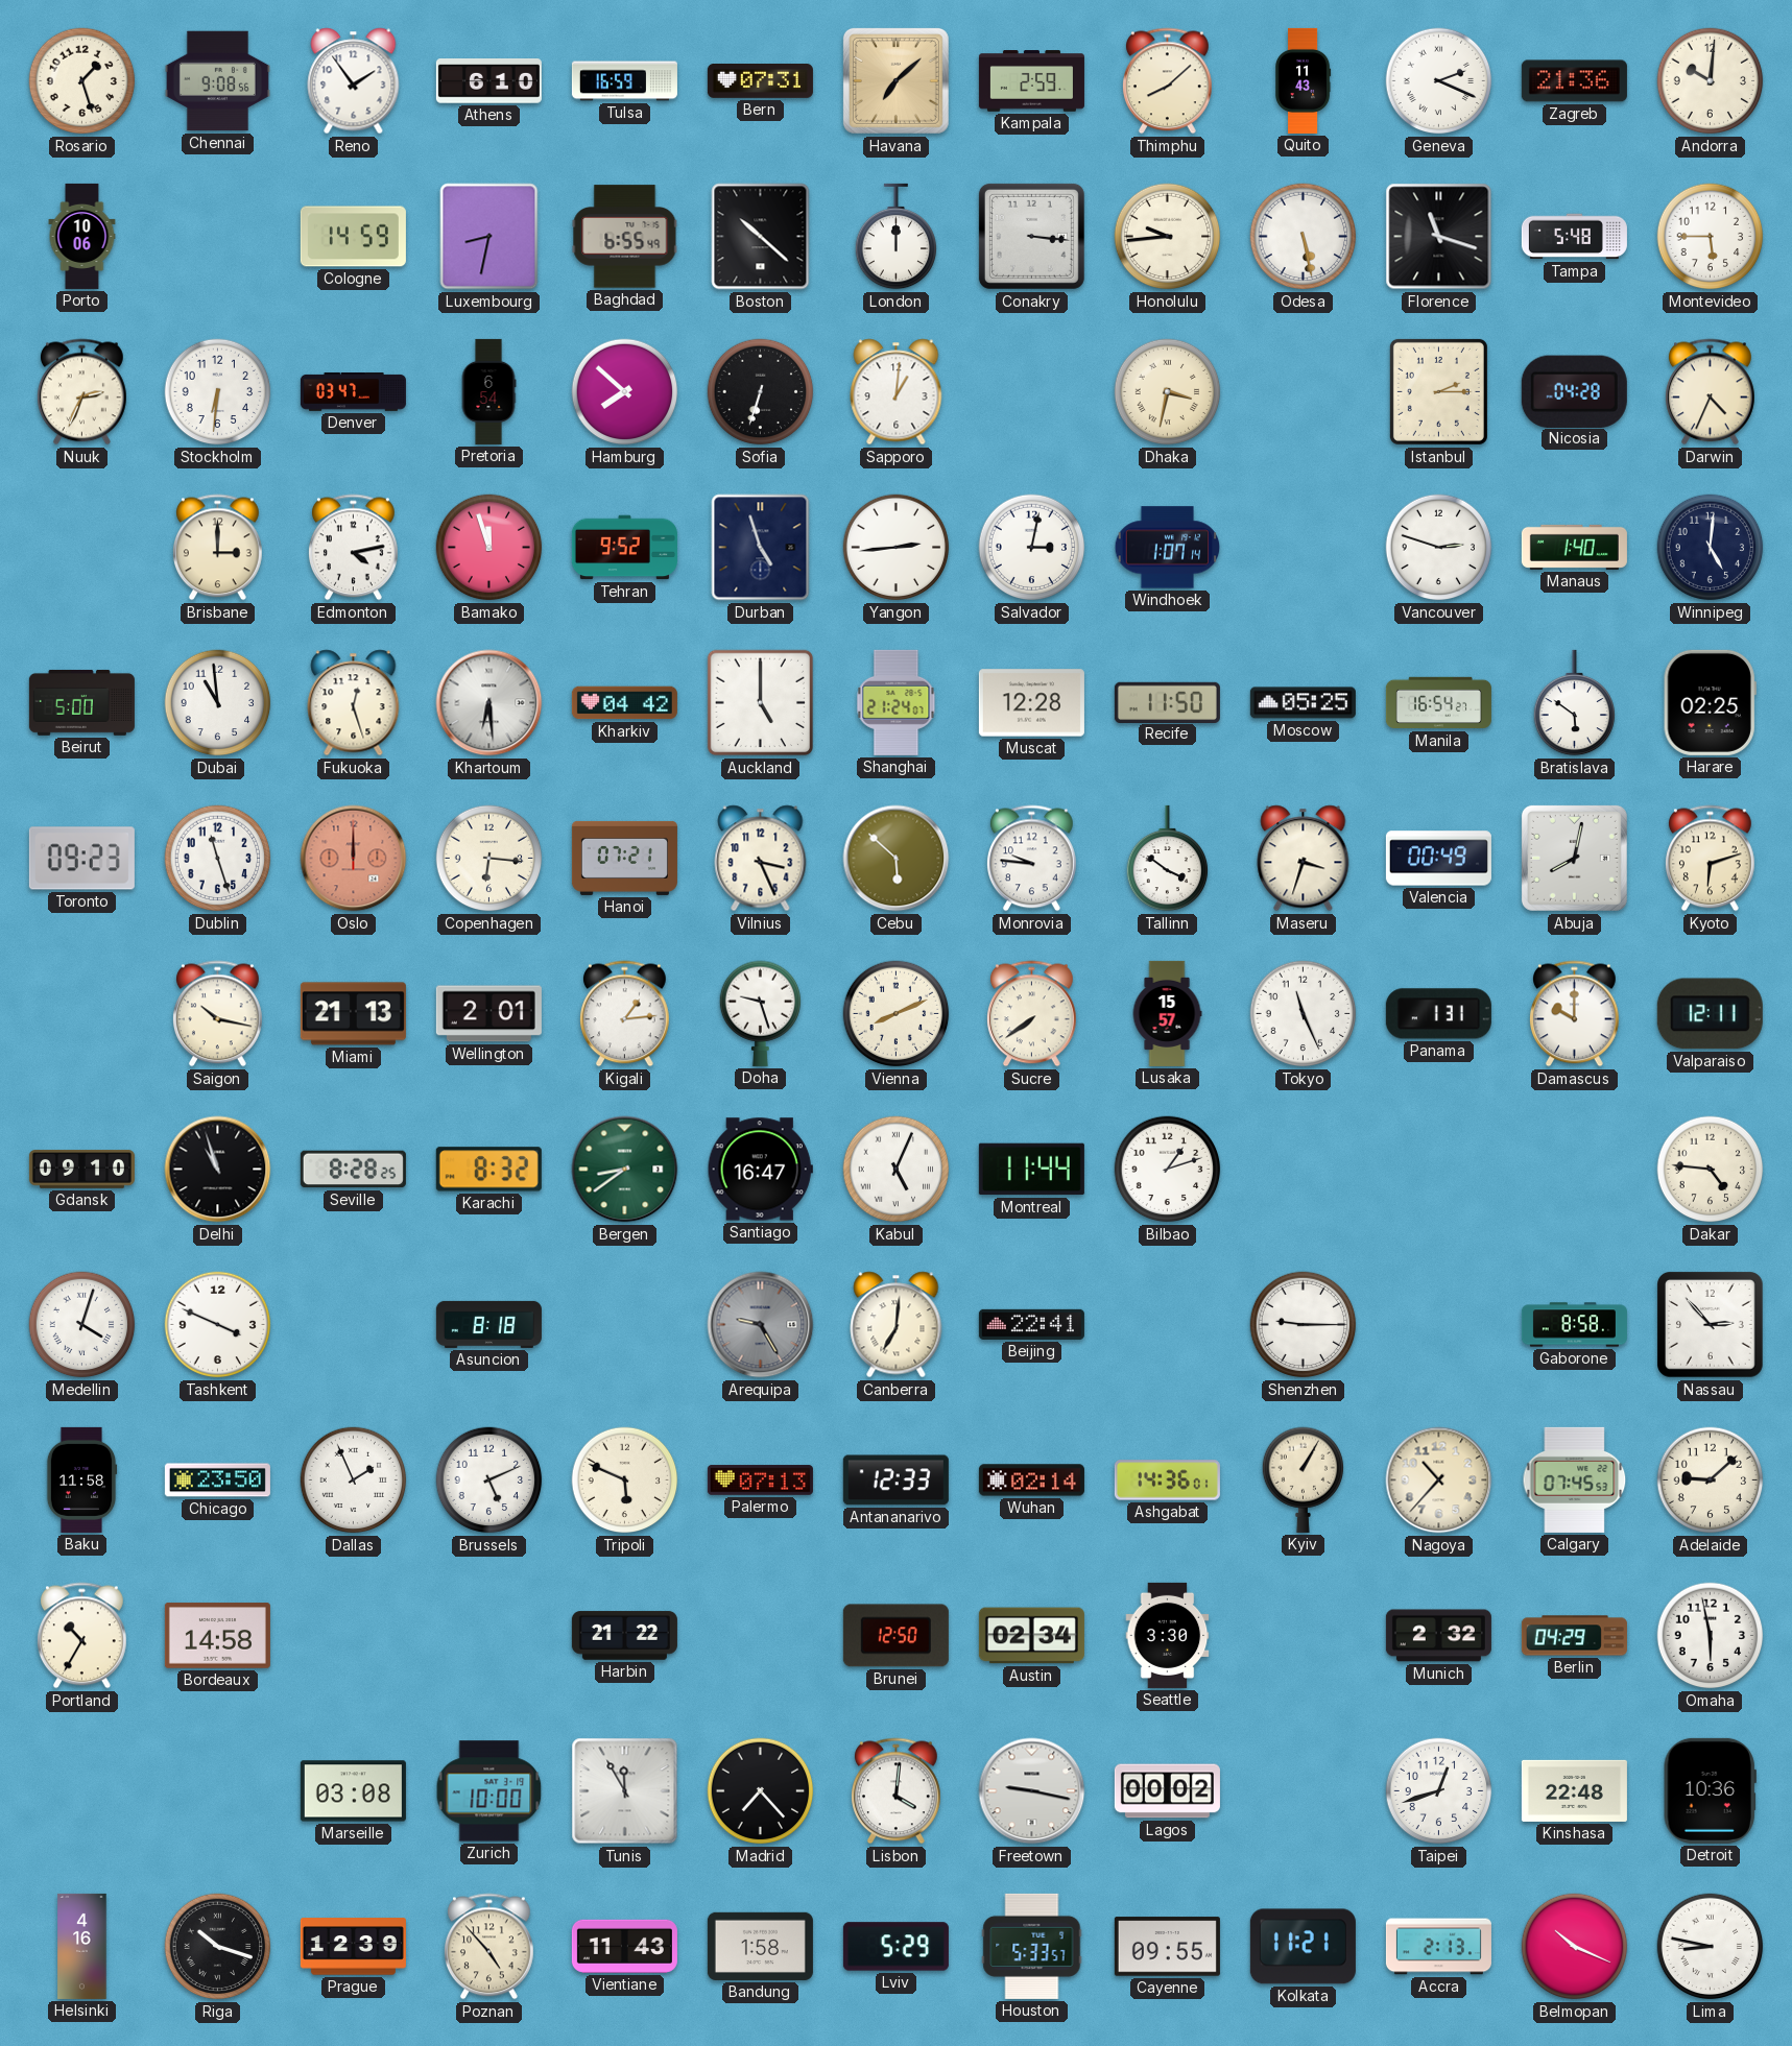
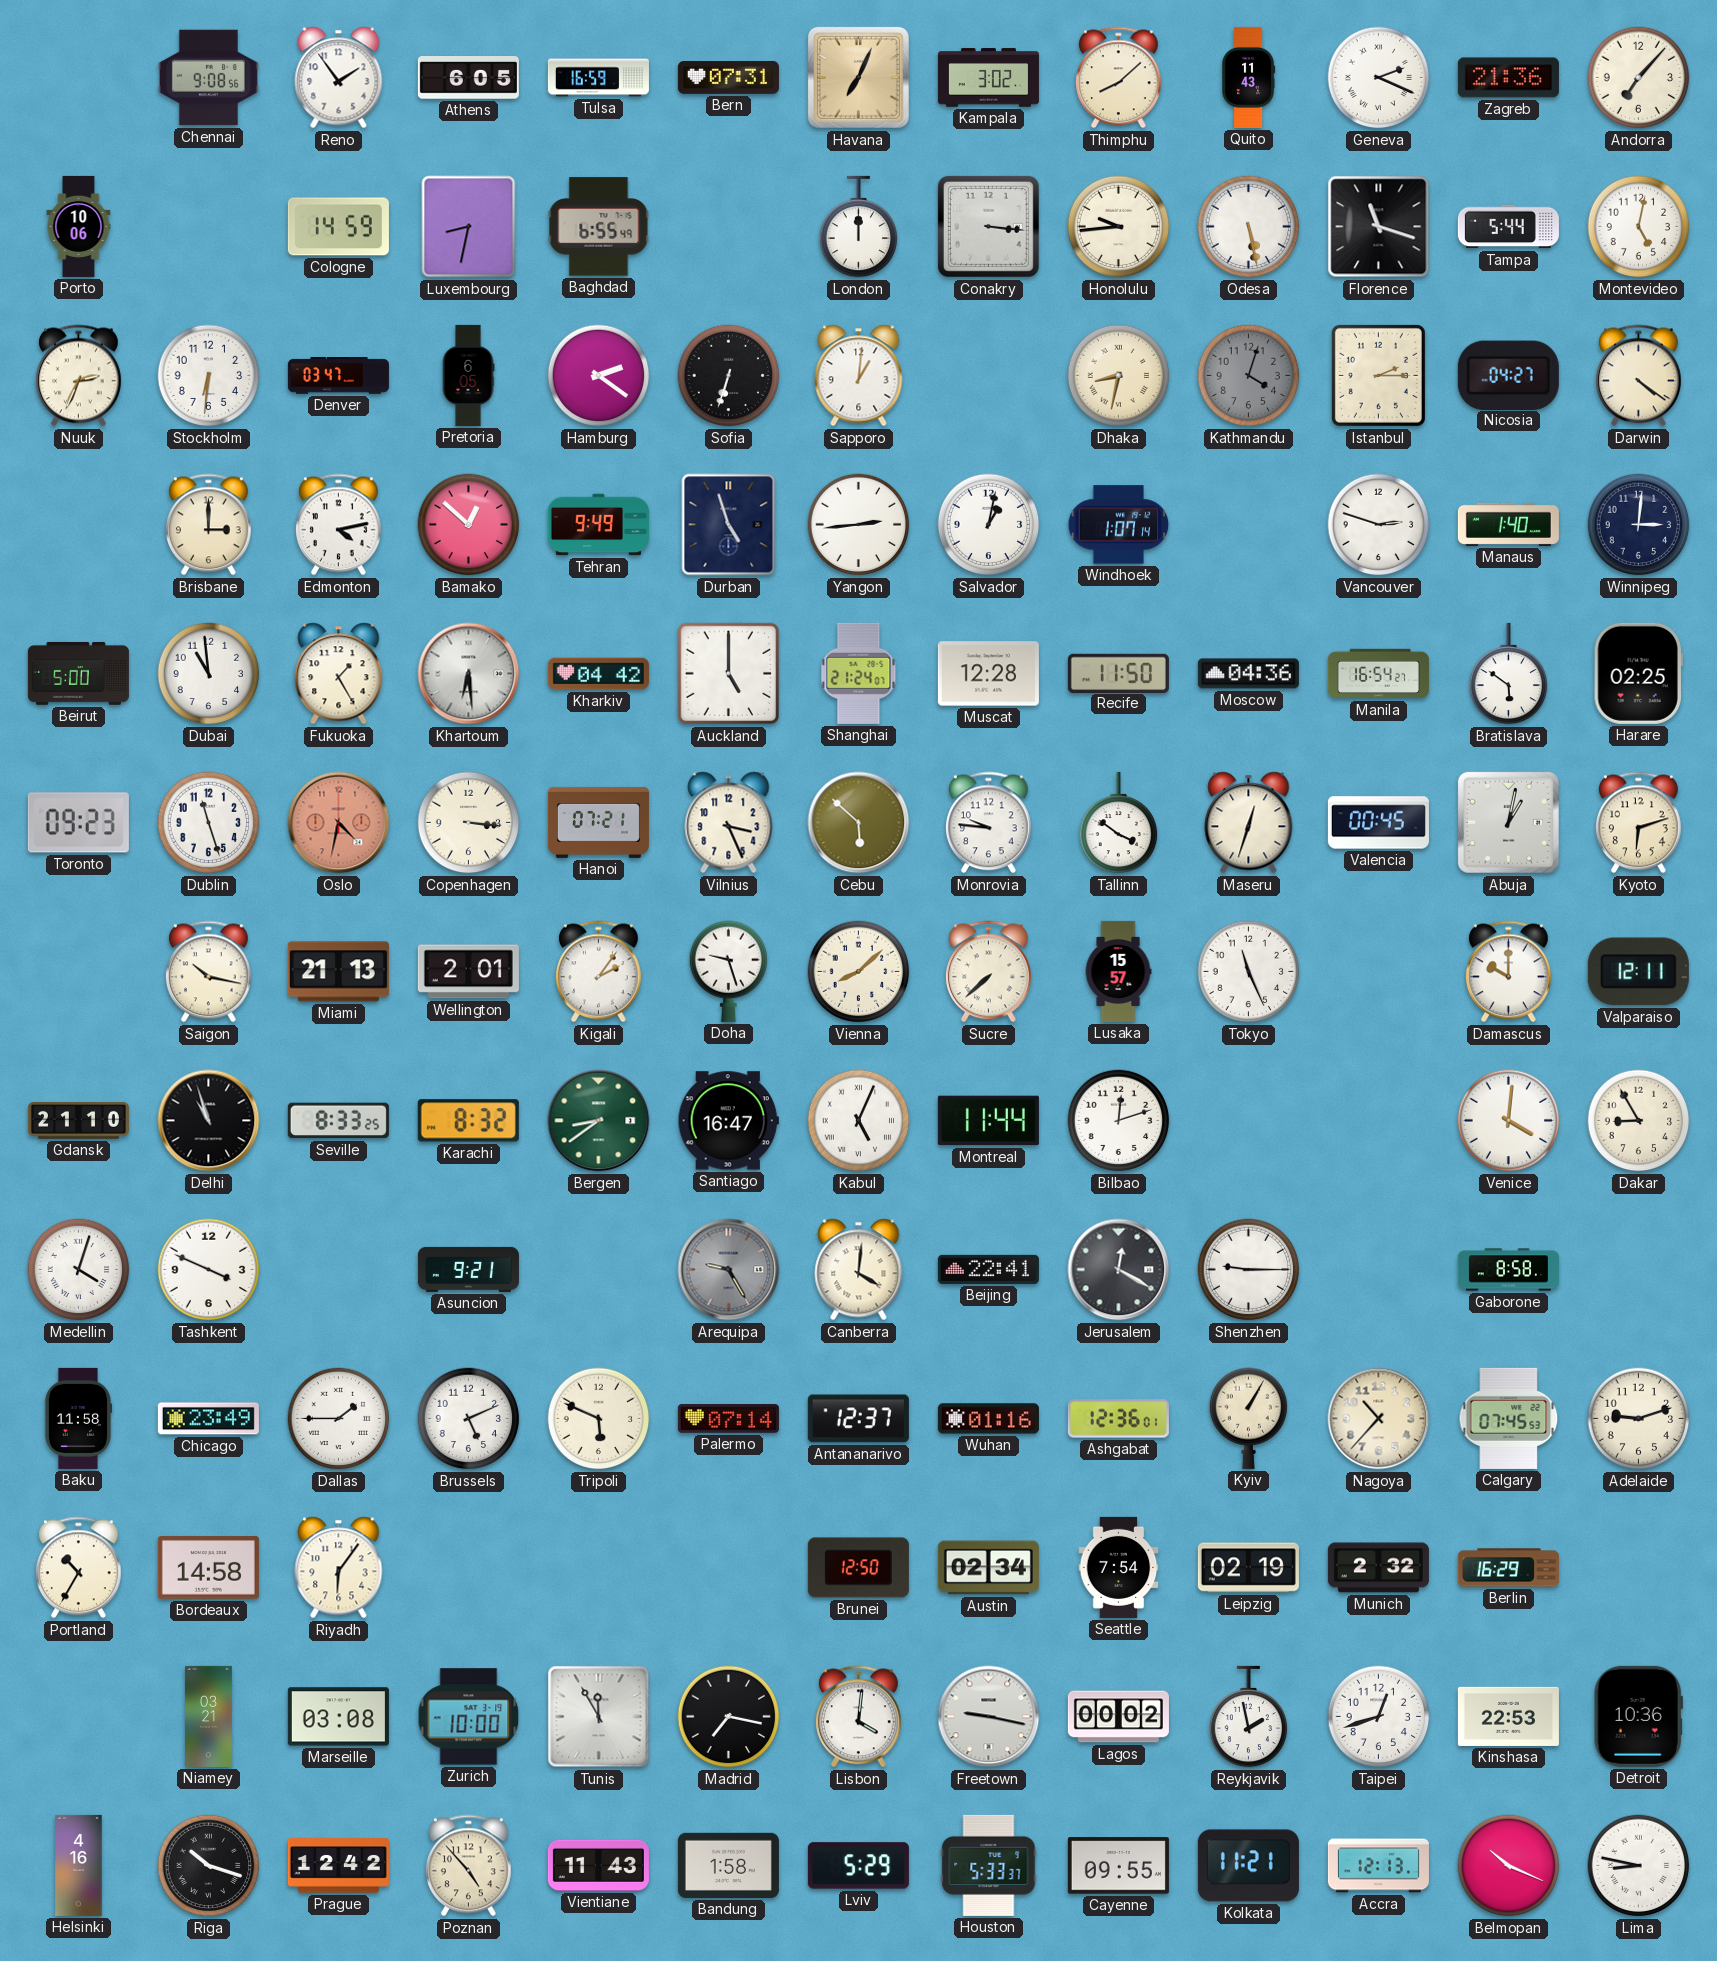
Rosario: 1:27 -> none (82, 81)
Athens: 6:10 -> 6:05 (468, 78)
Havana: 7:08 -> 7:04 (858, 77)
Kampala: 2:59 -> 3:02 (988, 78)
Andorra: 10:01 -> 7:07 (1639, 78)
Boston: 10:22 -> none (761, 237)
Tampa: 5:48 -> 5:44 (1508, 227)
Montevideo: 5:45 -> 5:02 (1639, 227)
Pretoria: 6:54 -> 6:05 (468, 375)
Hamburg: 7:52 -> 2:21 (599, 376)
Dhaka: 3:32 -> 8:32 (1119, 376)
Kathmandu: none -> 4:03 (1249, 376)
Nicosia: 04:28 -> 04:27 (1508, 375)
Darwin: 4:34 -> 4:21 (1638, 376)
Bamako: 11:57 -> 12:52 (469, 525)
Tehran: 9:52 -> 9:49 (598, 525)
Salvador: 3:02 -> 1:02 (989, 525)
Winnipeg: 5:01 -> 3:01 (1639, 525)
Fukuoka: 12:27 -> 1:25 (339, 674)
Moscow: 05:25 -> 04:36 (1248, 674)
Oslo: 12:00 -> 4:32 (339, 823)
Copenhagen: 6:16 -> 3:16 (469, 823)
Maseru: 3:33 -> 12:33 (1249, 823)
Valencia: 00:49 -> 00:45 (1378, 823)
Abuja: 8:02 -> 1:02 (1508, 822)
Kigali: 1:14 -> 2:06 (598, 972)
Vienna: 8:11 -> 8:08 (859, 972)
Sucre: 7:39 -> 7:38 (988, 972)
Panama: 1:31 -> none (1438, 1014)
Gdansk: 09:10 -> 21:10 (78, 1121)
Seville: 8:28 -> 8:33 (338, 1121)
Bilbao: 1:12 -> 12:12 (1119, 1121)
Venice: none -> 4:01 (1509, 1121)
Dakar: 4:46 -> 8:55 (1639, 1121)
Asuncion: 8:18 -> 9:21 (468, 1269)
Canberra: 7:01 -> 4:01 (859, 1270)
Jerusalem: none -> 12:20 (1119, 1270)
Nassau: 2:53 -> none (1711, 1325)
Chicago: 23:50 -> 23:49 (208, 1419)
Dallas: 1:56 -> 1:45 (339, 1419)
Palermo: 07:13 -> 07:14 (728, 1419)
Antananarivo: 12:33 -> 12:37 (858, 1419)
Wuhan: 02:14 -> 01:16 (988, 1419)
Ashgabat: 14:36 -> 12:36 (1118, 1419)
Adelaide: 9:08 -> 9:12 (1639, 1419)
Riyadh: none -> 6:06 (339, 1568)
Harbin: 21:22 -> none (624, 1636)
Seattle: 3:30 -> 7:54 (1119, 1567)
Leipzig: none -> 02:19 (1248, 1568)
Berlin: 04:29 -> 16:29 (1508, 1568)
Omaha: 5:58 -> none (1711, 1636)
Niamey: none -> 03:21 (209, 1716)
Madrid: 7:23 -> 7:17 (729, 1717)
Reykjavik: none -> 1:58 (1249, 1717)
Kinshasa: 22:48 -> 22:53 (1508, 1716)
Prague: 12:39 -> 12:42 (338, 1866)
Houston: 5:33:57 -> 5:33:37 (989, 1865)
Accra: 2:13 -> 12:13 (1378, 1866)
